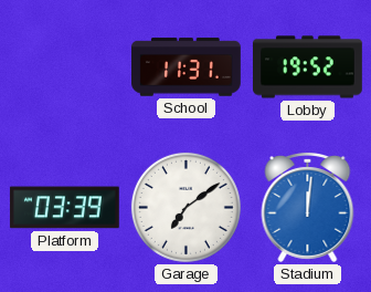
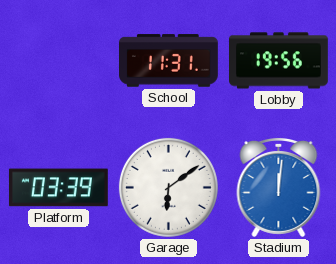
Lobby: 19:52 -> 19:56 (279, 61)
Garage: 7:09 -> 6:09 (168, 187)
